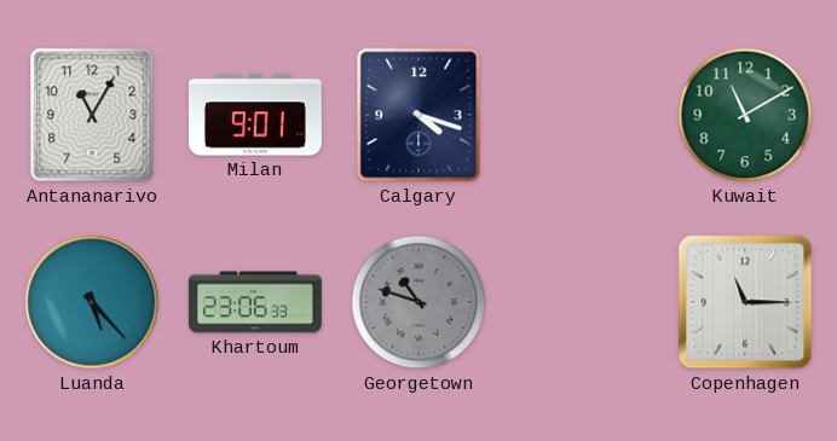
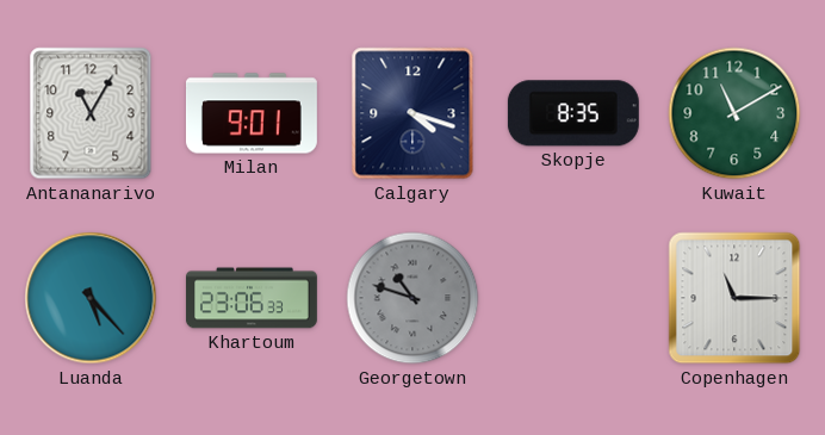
Skopje: none -> 8:35 (573, 113)
